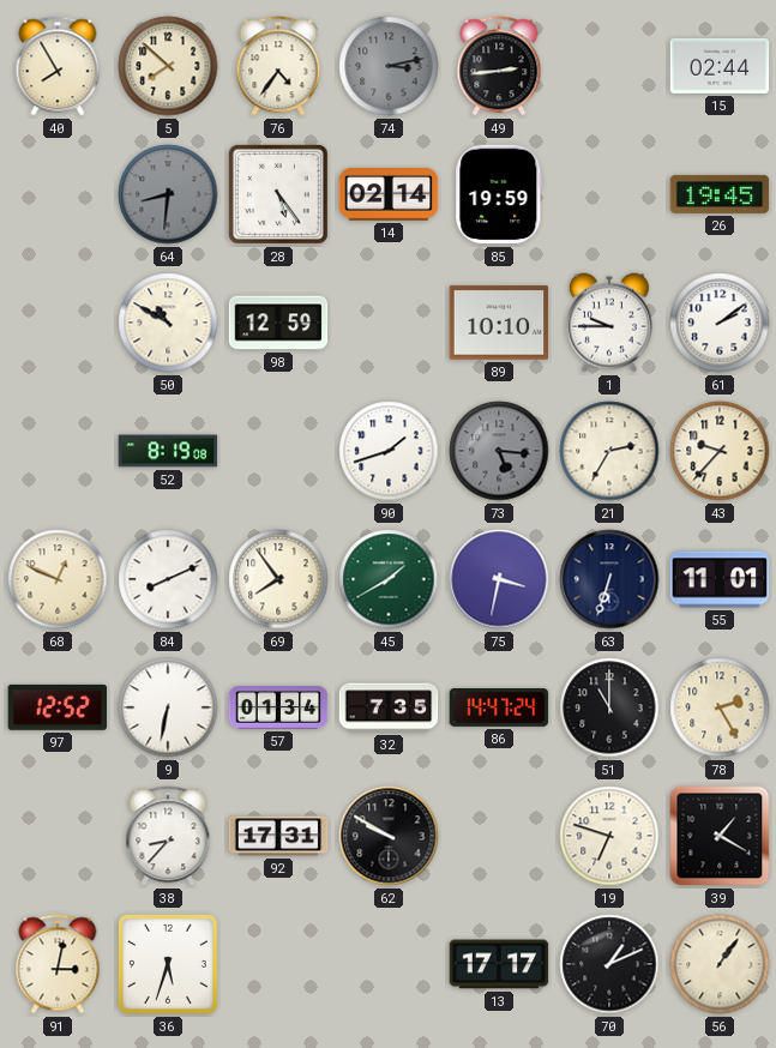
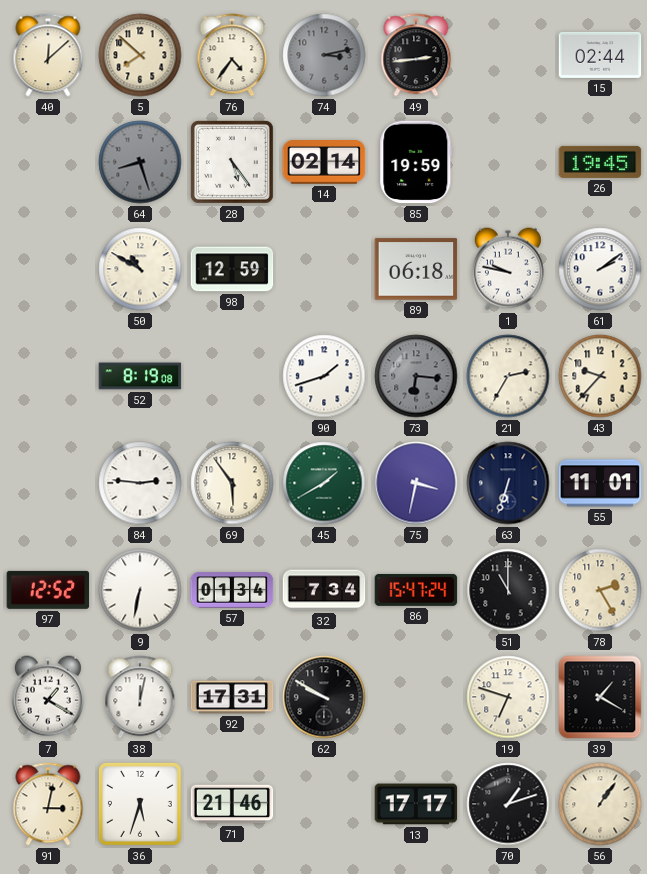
40: 7:55 -> 12:08 (48, 55)
64: 8:31 -> 8:27 (140, 162)
89: 10:10 -> 06:18 (416, 269)
1: 9:45 -> 9:47 (508, 269)
73: 5:16 -> 6:16 (416, 376)
68: 12:49 -> none (58, 579)
84: 8:11 -> 2:46 (140, 483)
69: 7:54 -> 5:54 (232, 483)
32: 7:35 -> 7:34 (324, 590)
86: 14:47 -> 15:47 (416, 590)
7: none -> 1:20 (48, 697)
38: 8:37 -> 12:02 (140, 697)
71: none -> 21:46 (232, 804)
70: 1:11 -> 1:12 (508, 804)
